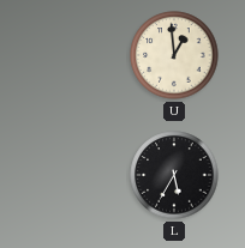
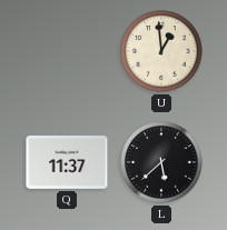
Q: none -> 11:37 (67, 162)
L: 5:35 -> 5:38 (161, 162)
